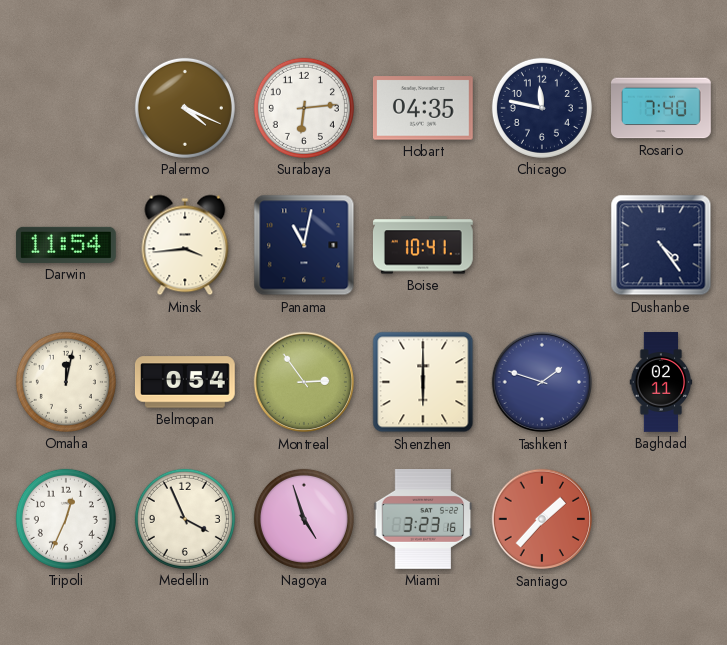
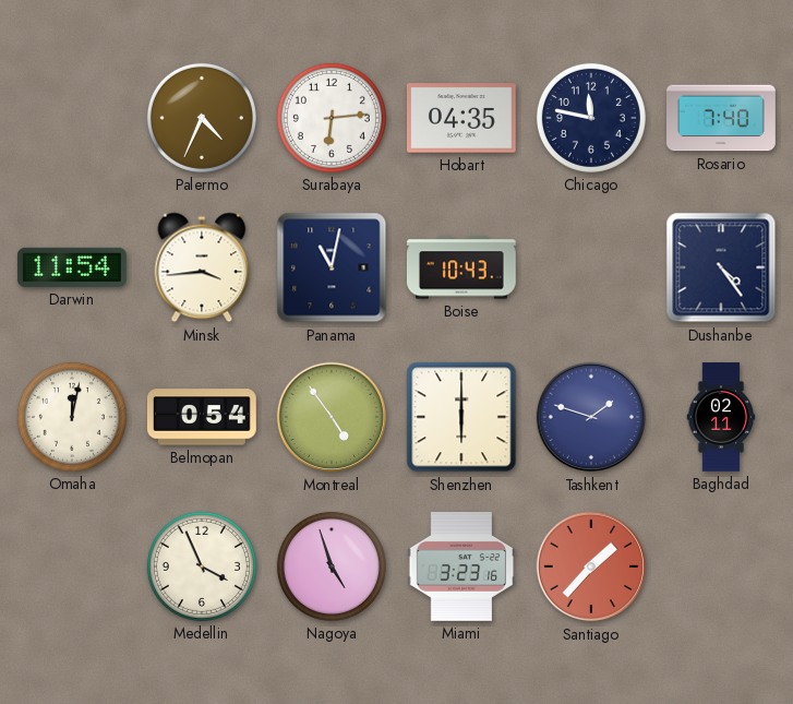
Palermo: 4:19 -> 4:34 (202, 118)
Boise: 10:41 -> 10:43 (461, 267)
Montreal: 2:54 -> 4:54 (332, 417)
Tripoli: 12:34 -> none (66, 519)
